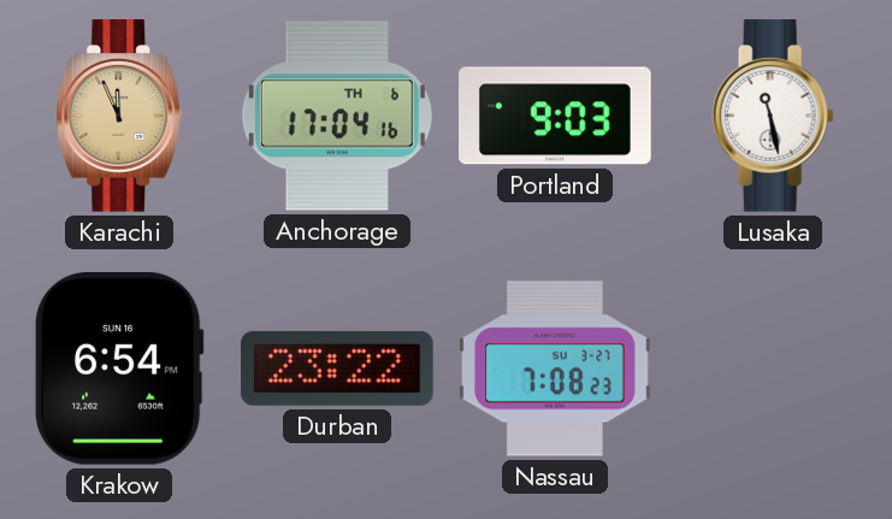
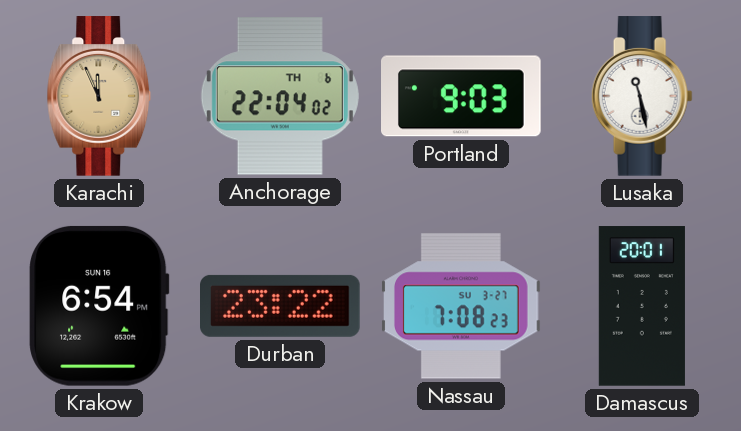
Anchorage: 17:04 -> 22:04 (280, 96)
Damascus: none -> 20:01 (642, 306)
